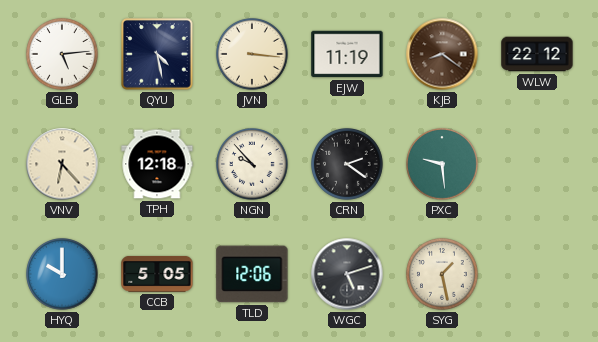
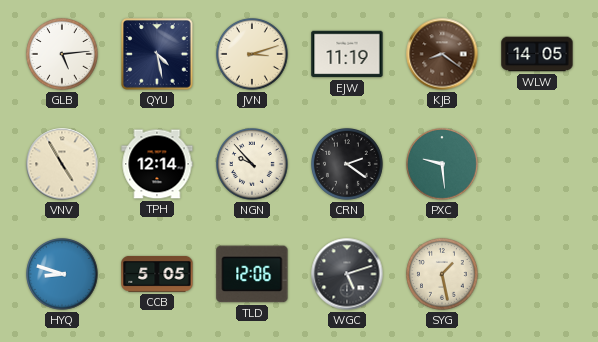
JVN: 3:16 -> 3:12 (253, 55)
WLW: 22:12 -> 14:05 (537, 54)
VNV: 6:23 -> 4:55 (62, 164)
TPH: 12:18 -> 12:14 (157, 164)
HYQ: 10:00 -> 8:48 (63, 275)
